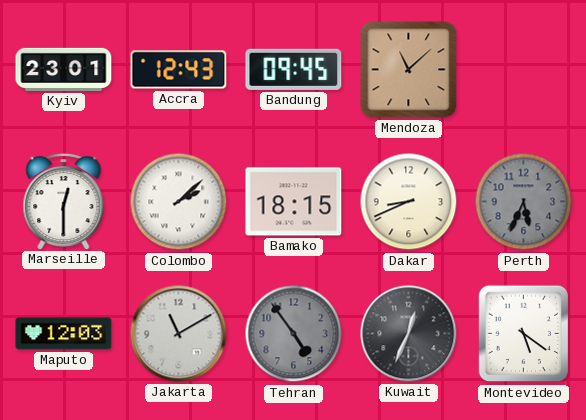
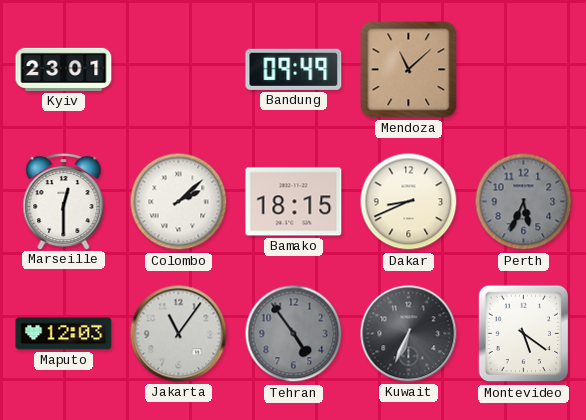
Accra: 12:43 -> none (179, 70)
Bandung: 09:45 -> 09:49 (294, 69)
Jakarta: 11:10 -> 11:06 (179, 334)
Kuwait: 12:34 -> 6:34 (409, 334)
